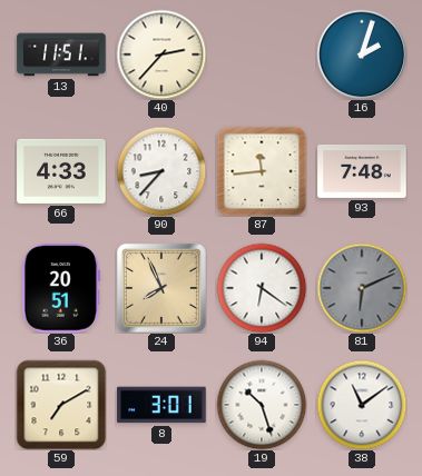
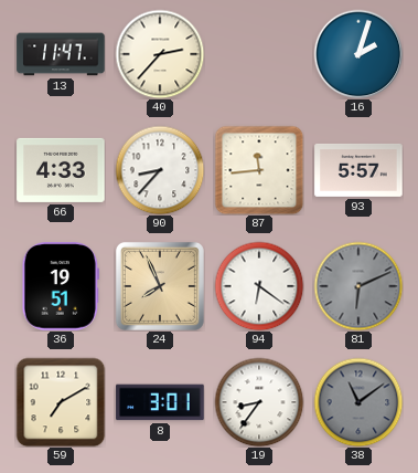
13: 11:51 -> 11:47 (61, 54)
93: 7:48 -> 5:57 (358, 170)
36: 20:51 -> 19:51 (61, 286)
19: 10:27 -> 8:36 (259, 402)
38 dial: white -> grey (358, 402)
